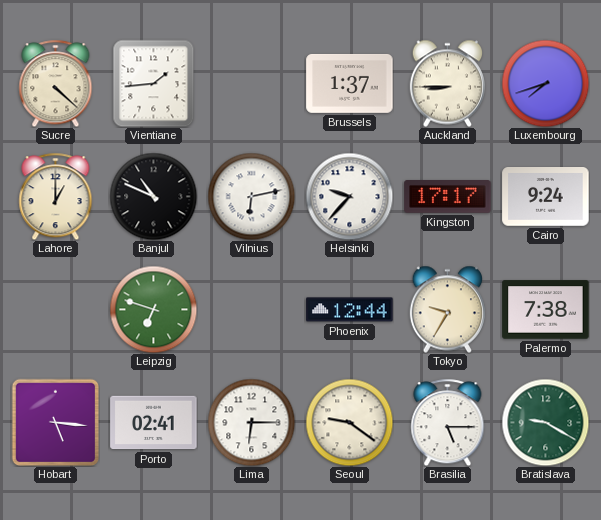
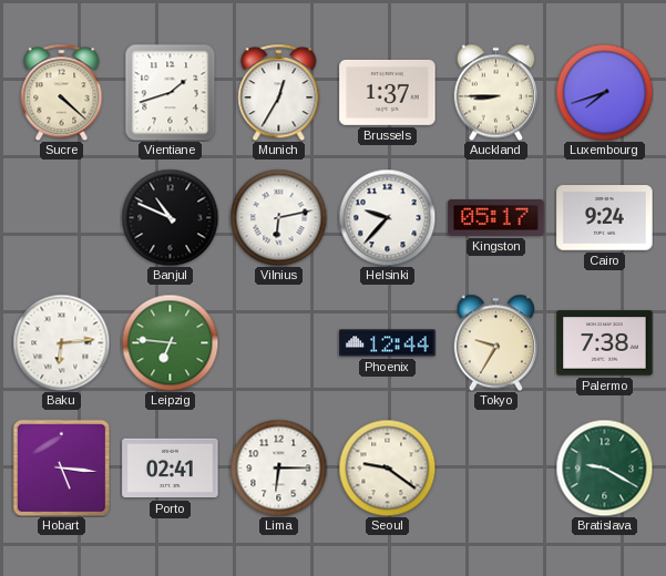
Vientiane: 1:44 -> 1:42 (171, 92)
Munich: none -> 12:35 (279, 92)
Lahore: 1:00 -> none (56, 196)
Kingston: 17:17 -> 05:17 (496, 218)
Baku: none -> 6:14 (61, 342)
Leipzig: 6:48 -> 6:46 (170, 342)
Brasilia: 5:15 -> none (448, 422)
